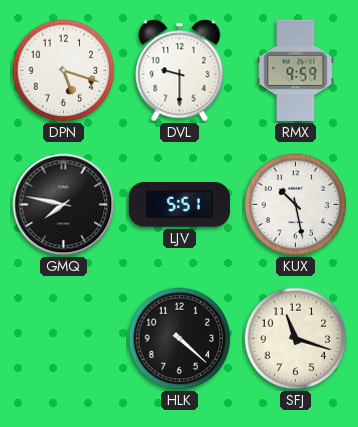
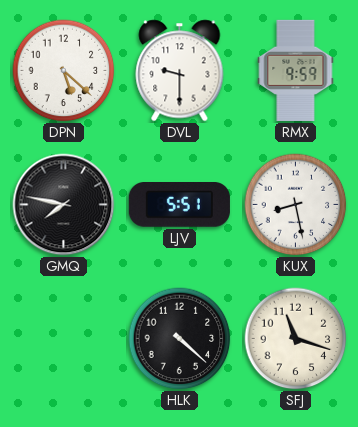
DPN: 5:18 -> 5:22 (64, 71)
KUX: 10:28 -> 8:28 (296, 205)
